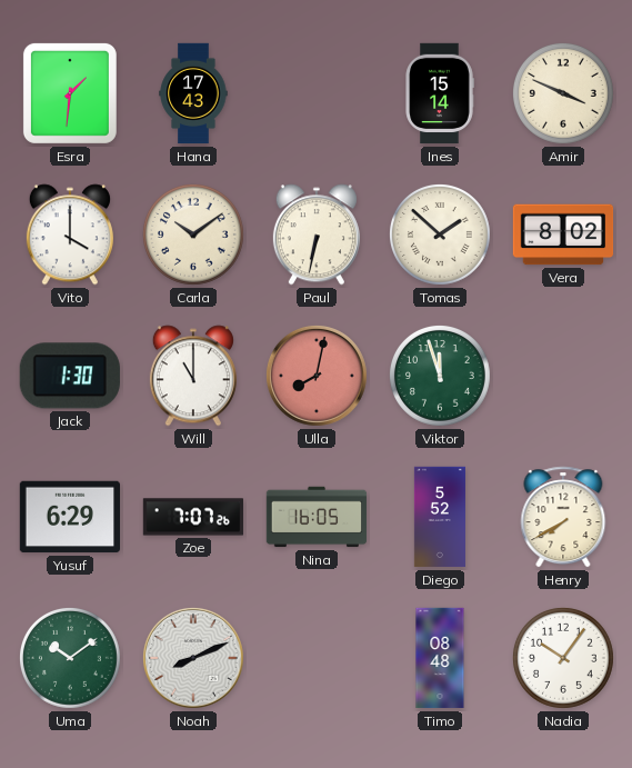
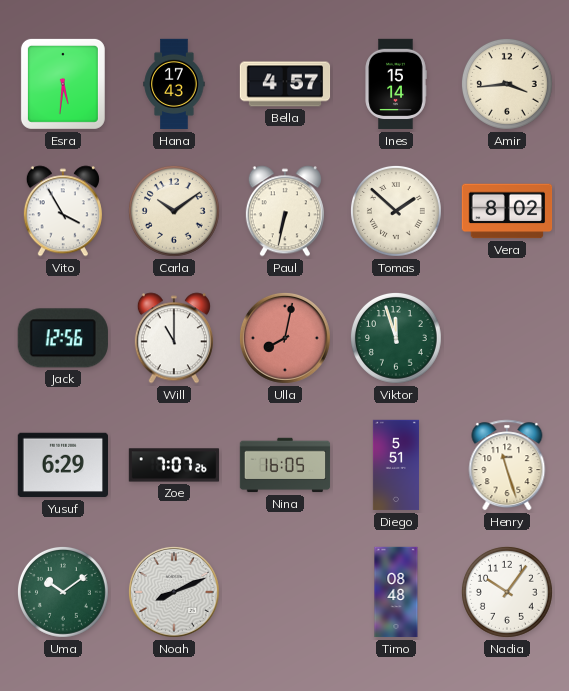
Esra: 1:31 -> 5:31 (63, 84)
Bella: none -> 4:57 (285, 84)
Amir: 3:49 -> 3:44 (508, 84)
Vito: 4:00 -> 3:55 (63, 211)
Jack: 1:30 -> 12:56 (63, 338)
Diego: 5:52 -> 5:51 (396, 465)
Henry: 7:40 -> 11:27 (507, 465)
